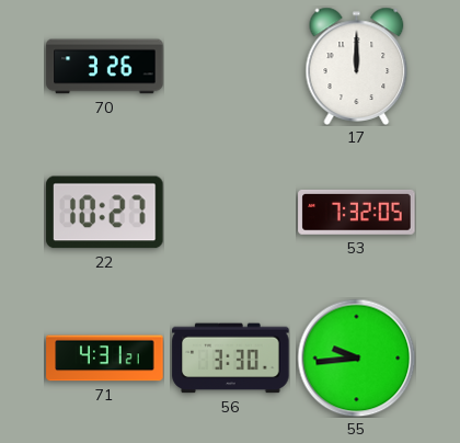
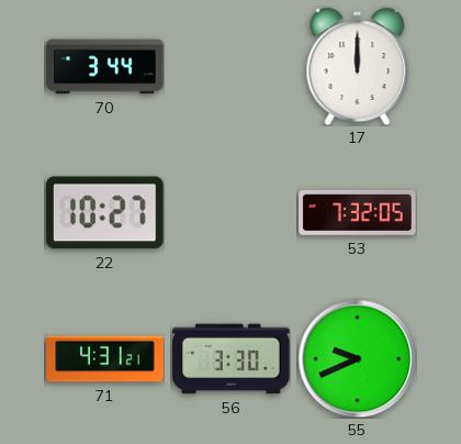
70: 3:26 -> 3:44 (105, 67)
55: 9:44 -> 9:41 (357, 358)
